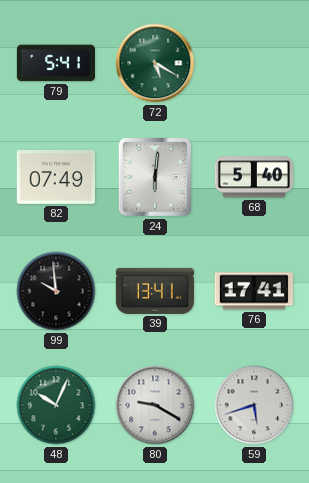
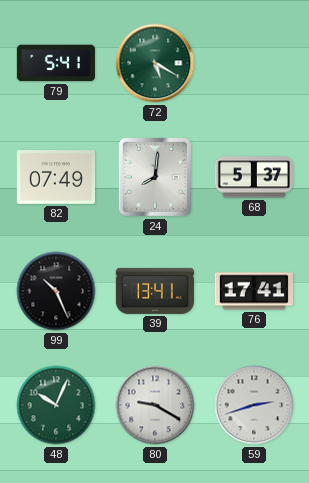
24: 6:01 -> 8:01 (155, 177)
68: 5:40 -> 5:37 (254, 177)
99: 9:59 -> 10:26 (56, 291)
59: 5:42 -> 2:42 (254, 405)
